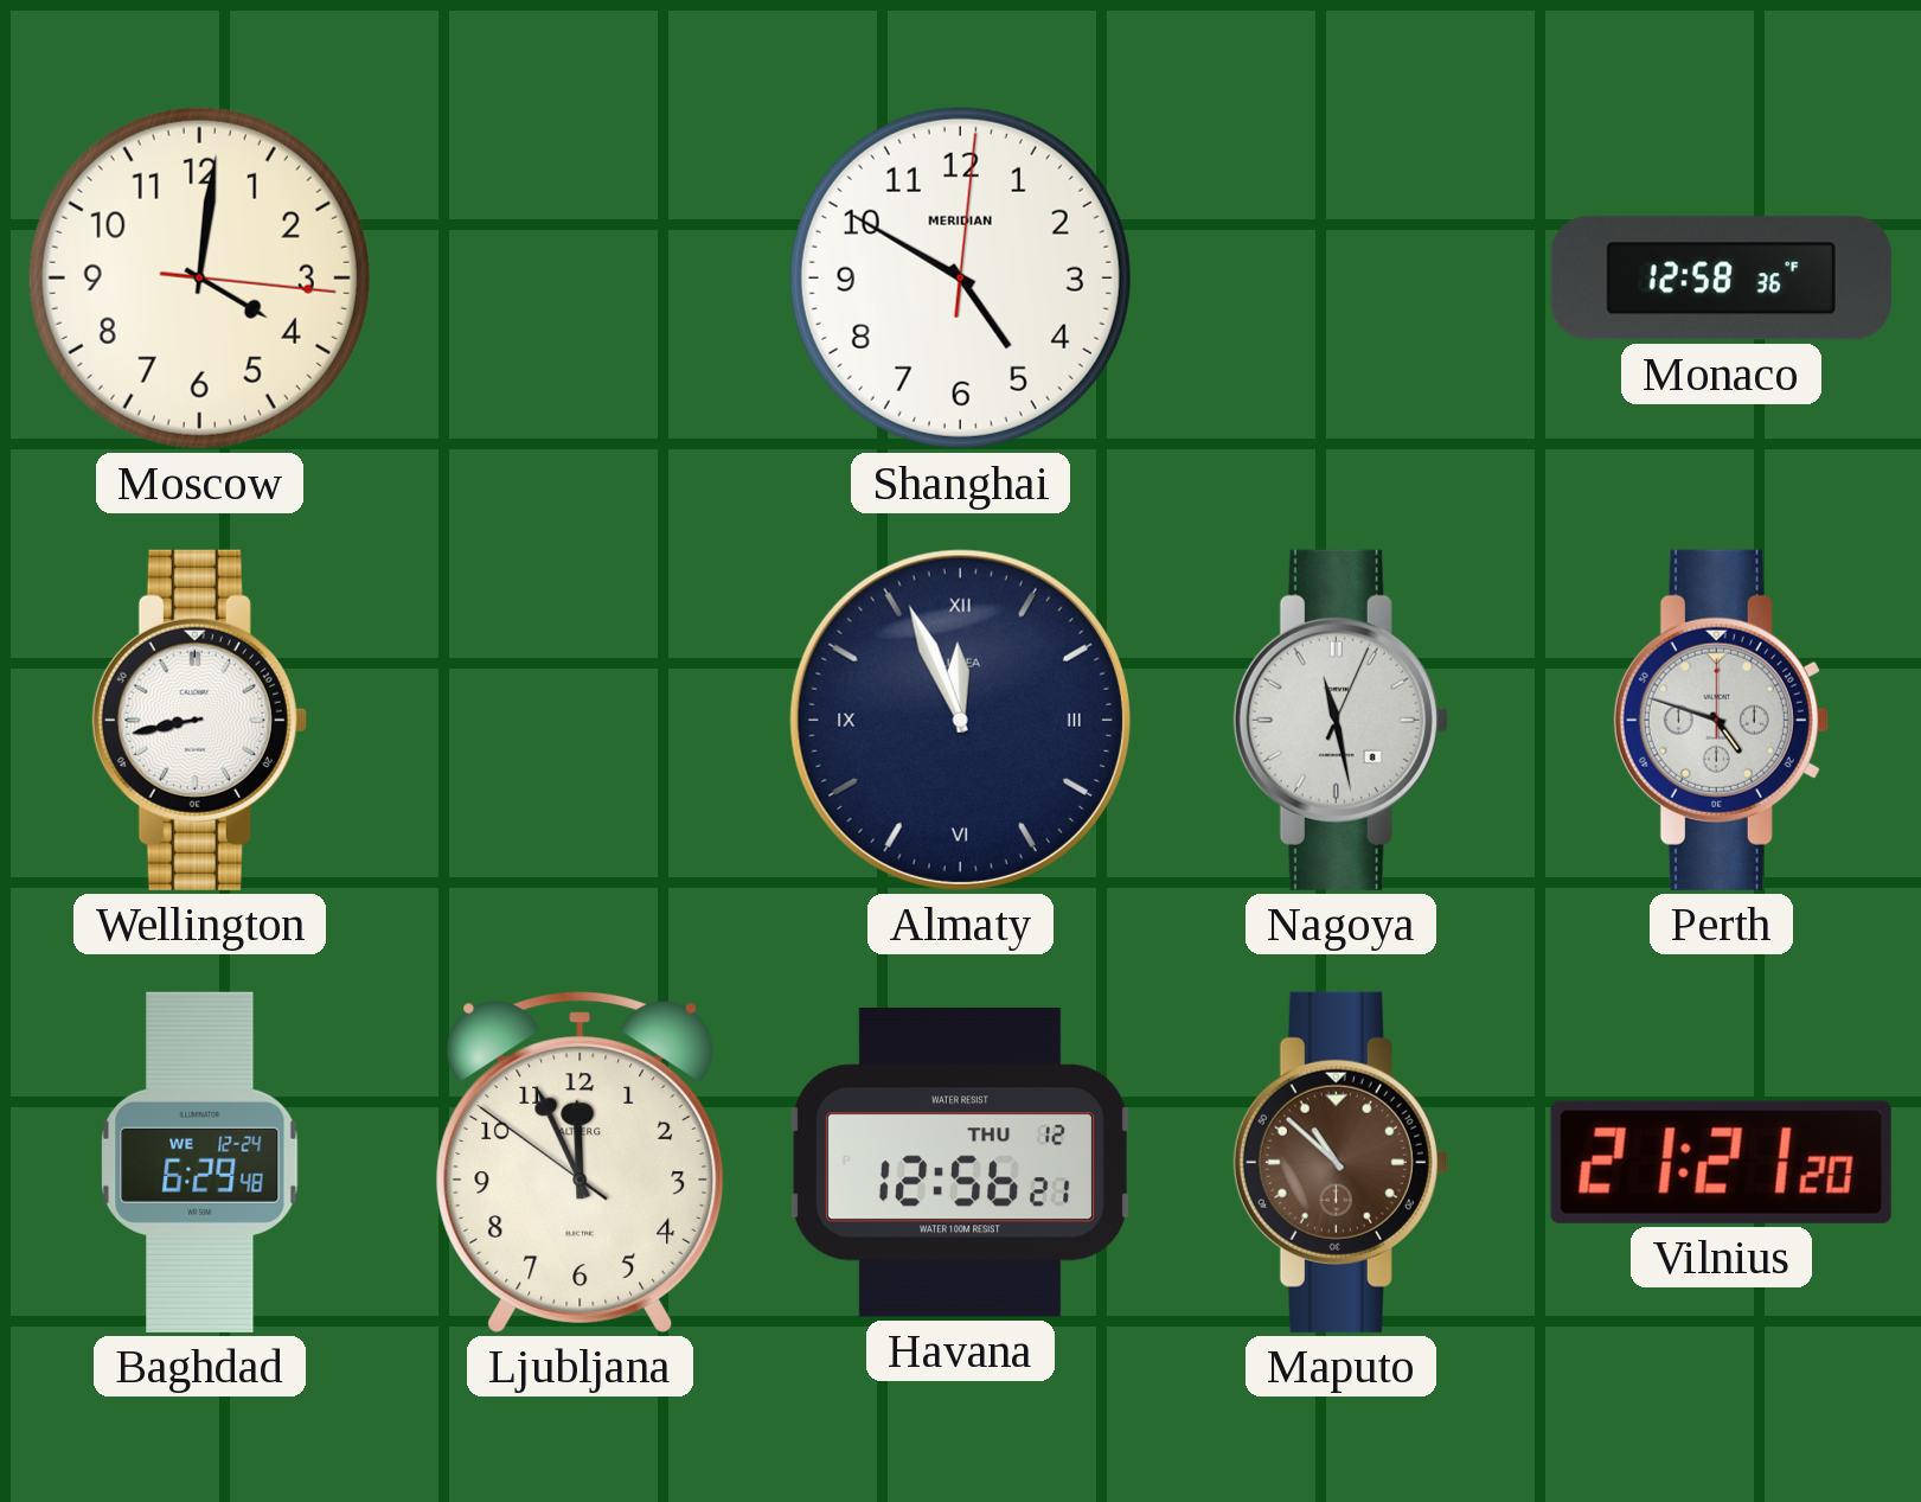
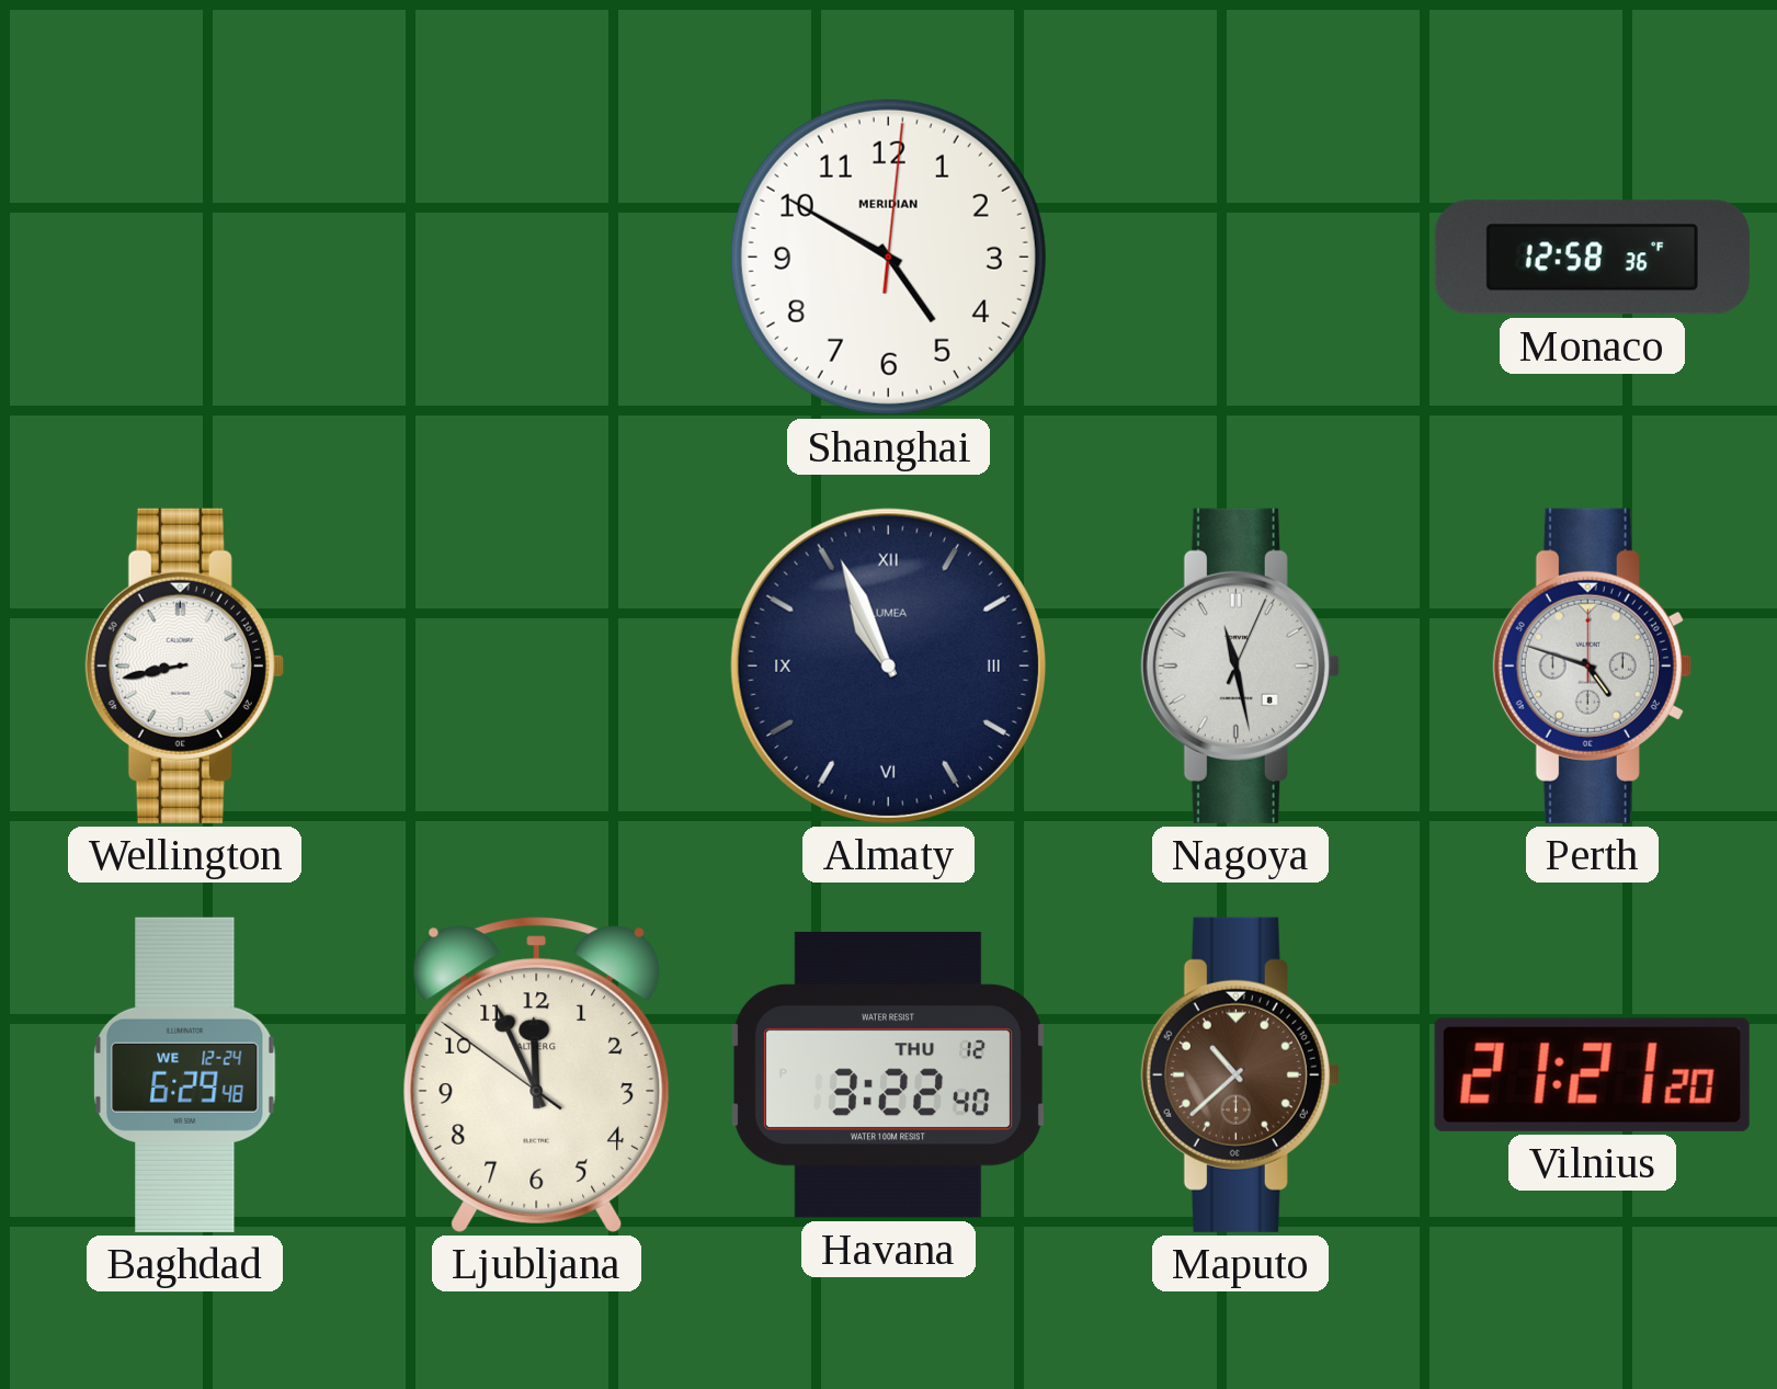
Moscow: 4:01 -> none (199, 277)
Almaty: 11:56 -> 10:56 (888, 665)
Havana: 12:56 -> 3:22 (888, 1074)
Maputo: 10:52 -> 10:38 (1240, 1074)
